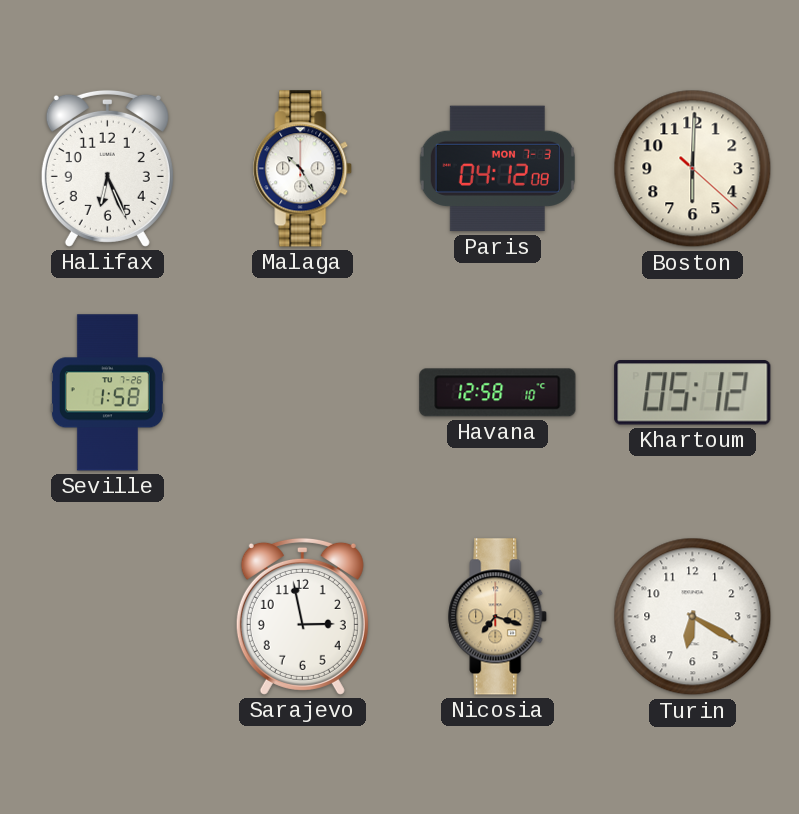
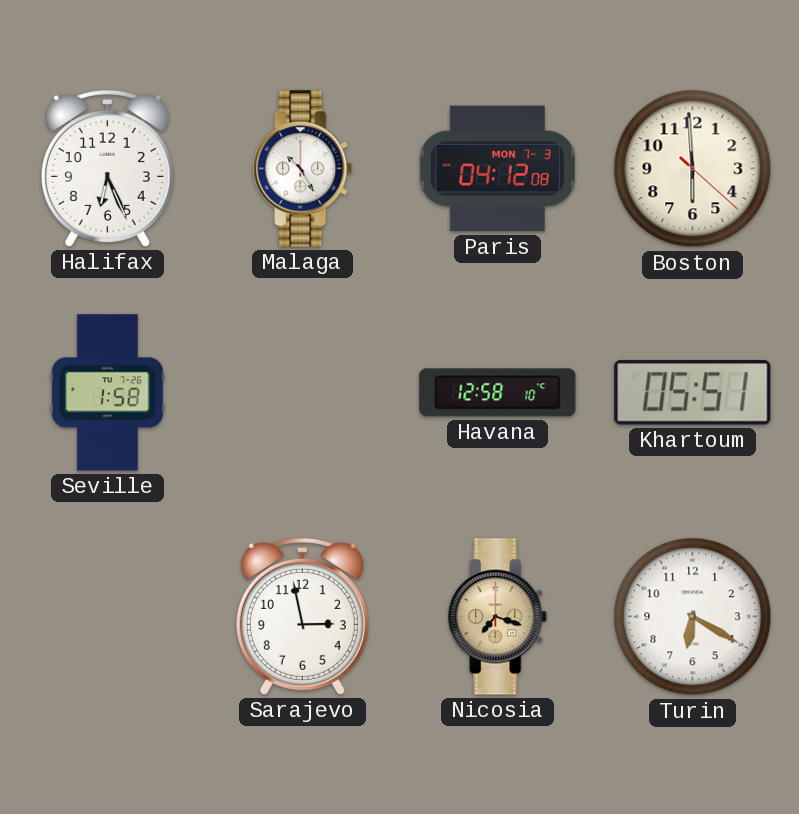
Boston: 6:00 -> 5:59 (693, 169)
Khartoum: 05:12 -> 05:51 (693, 393)
